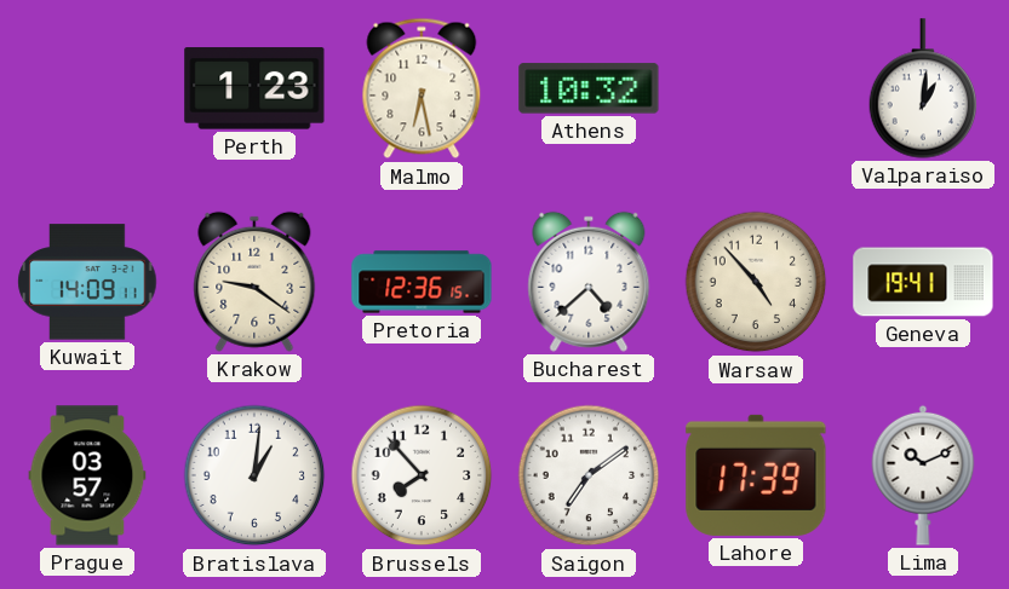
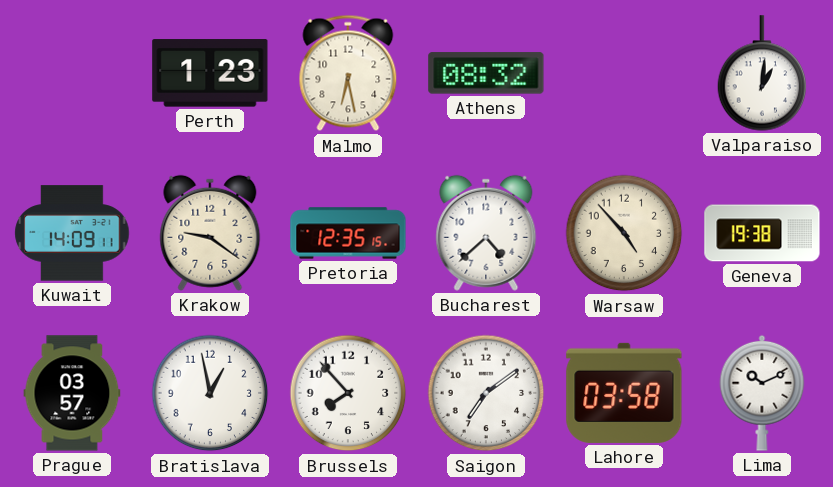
Athens: 10:32 -> 08:32 (486, 73)
Pretoria: 12:36 -> 12:35 (348, 233)
Geneva: 19:41 -> 19:38 (762, 233)
Bratislava: 1:01 -> 12:58 (210, 393)
Lahore: 17:39 -> 03:58 (624, 393)
